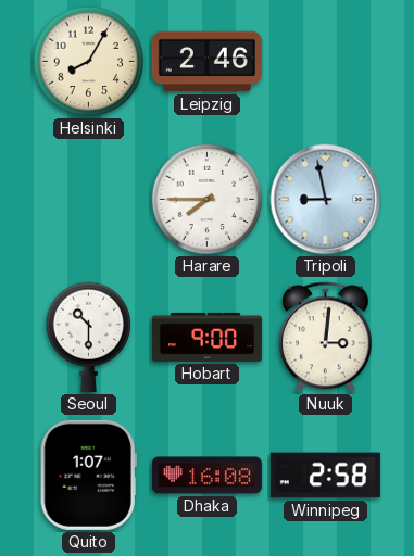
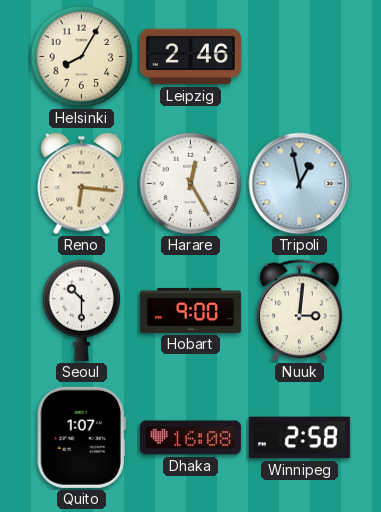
Reno: none -> 6:16 (82, 184)
Harare: 7:45 -> 12:25 (191, 184)
Tripoli: 8:58 -> 12:58 (300, 184)
